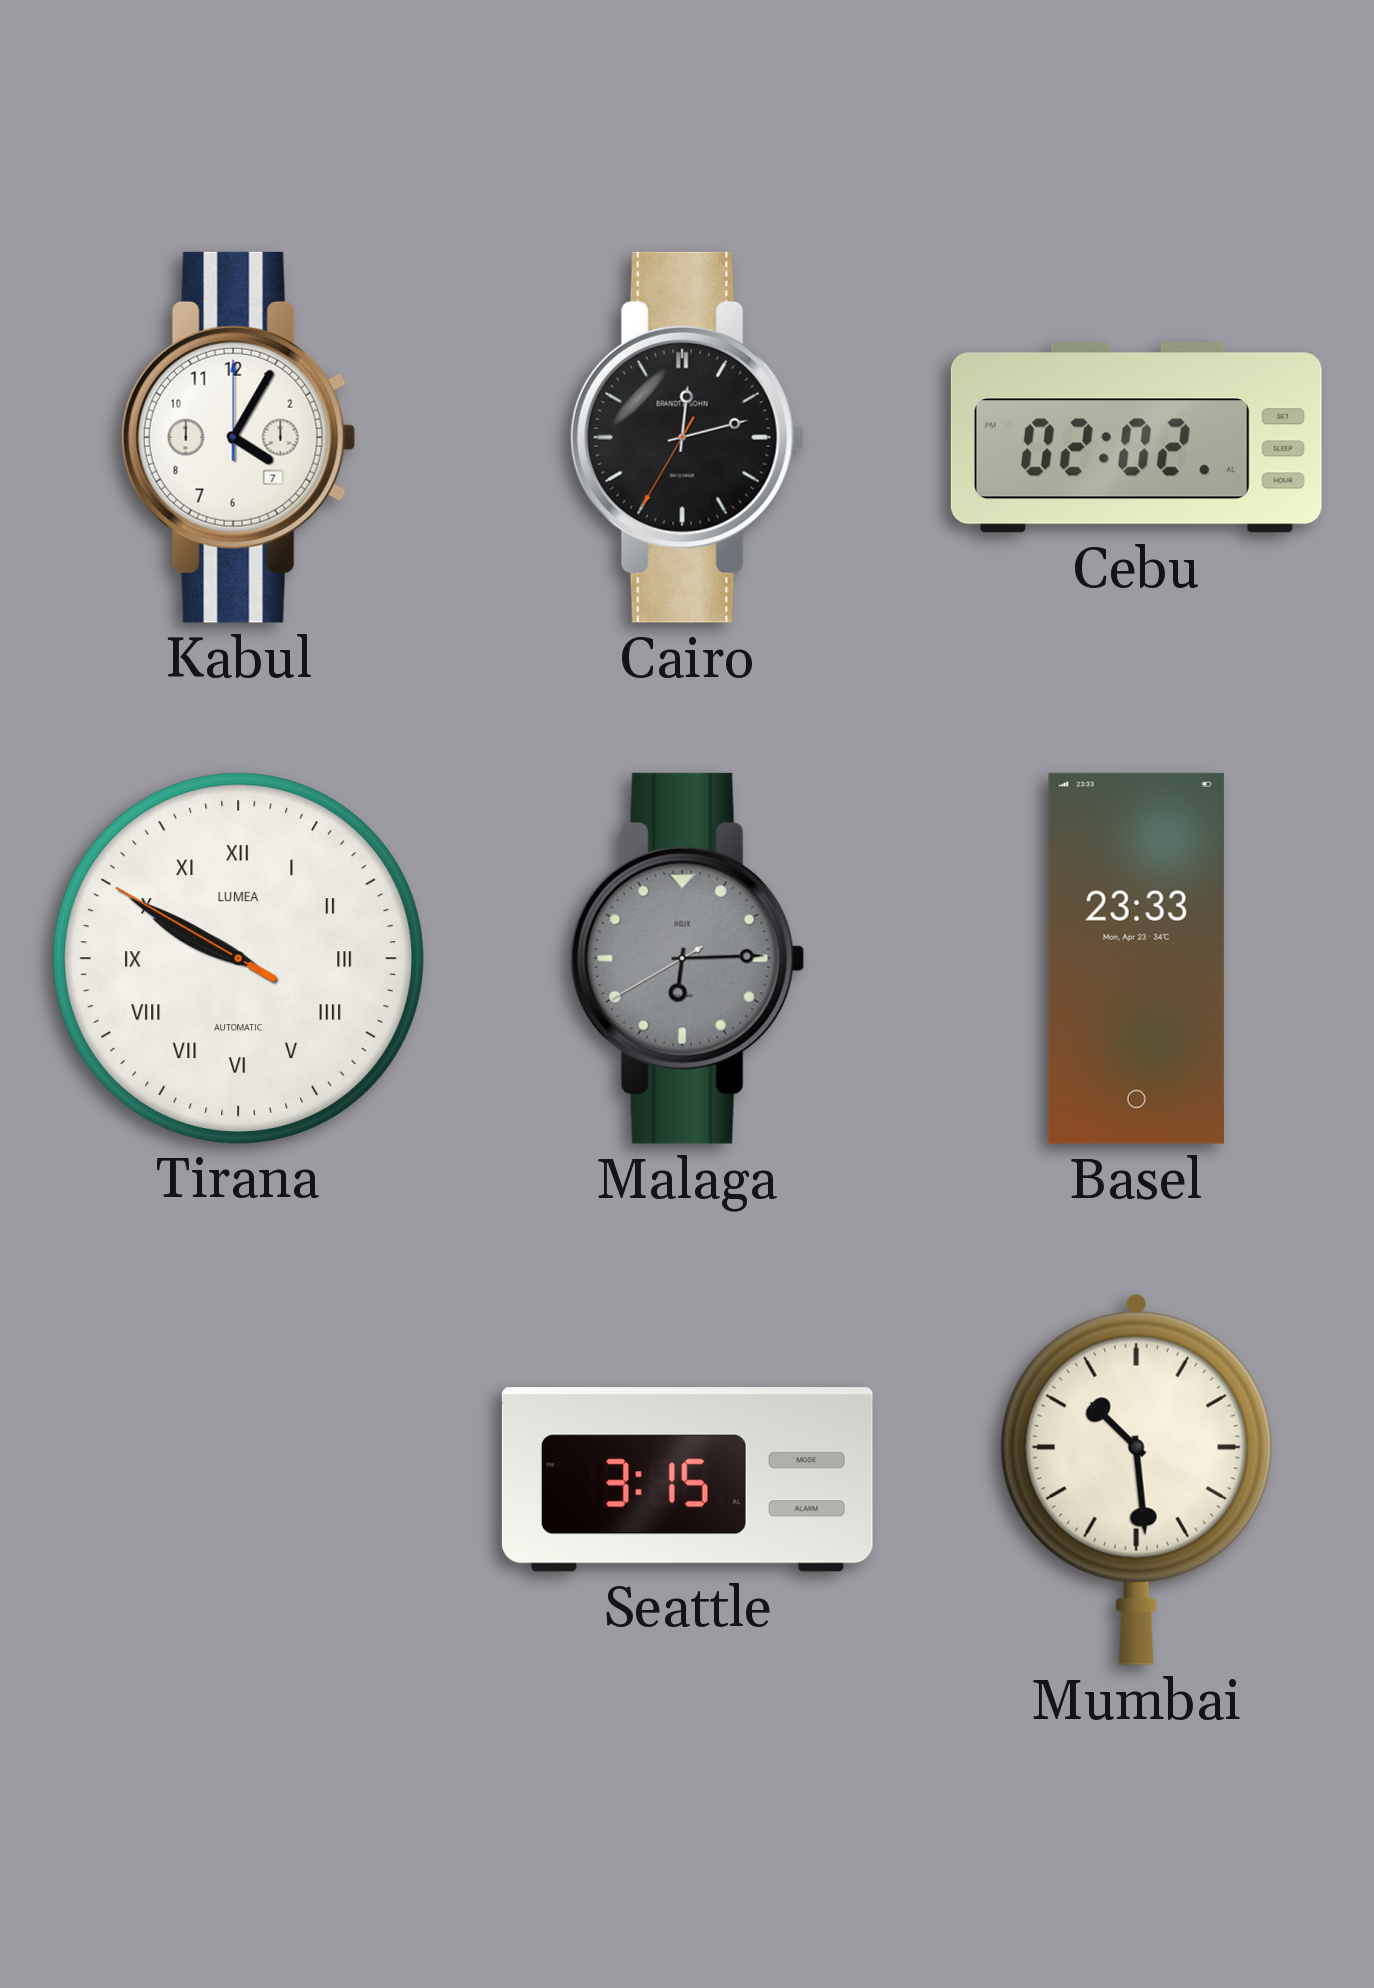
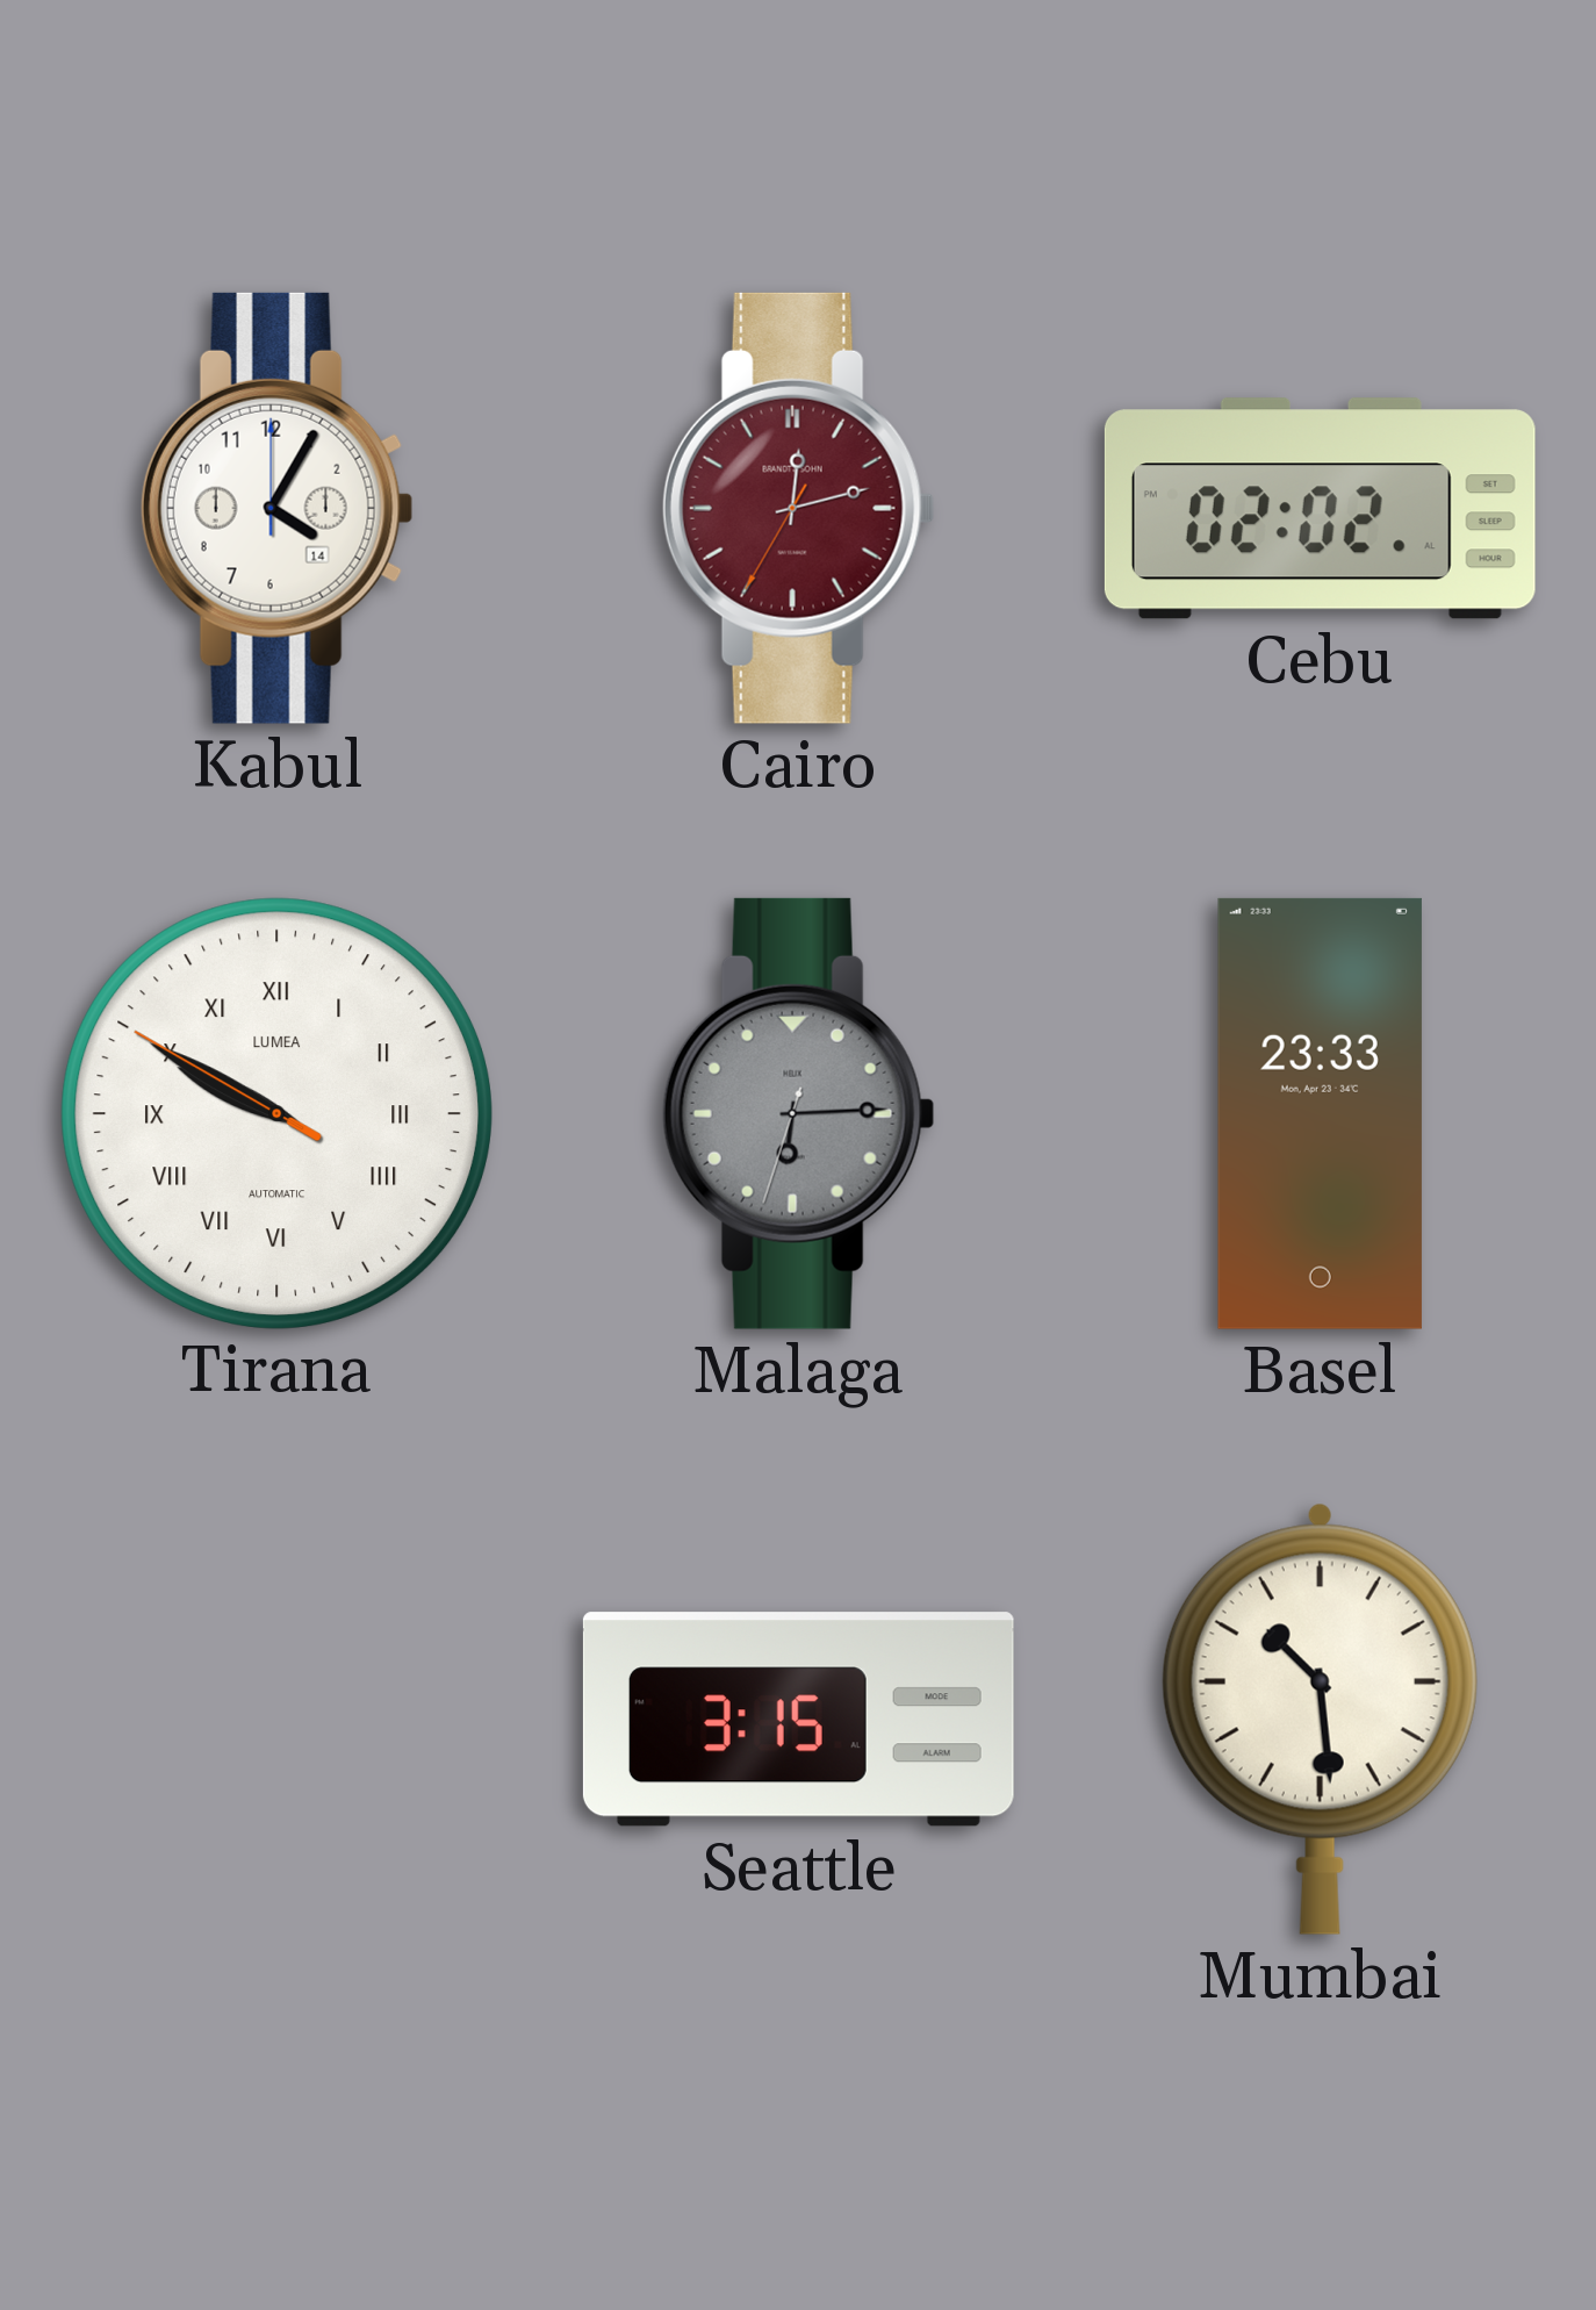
Kabul date: 7 -> 14 (276, 508)
Cairo dial: black -> burgundy (798, 508)
Malaga: 6:14:40 -> 6:14:33 (798, 1113)
